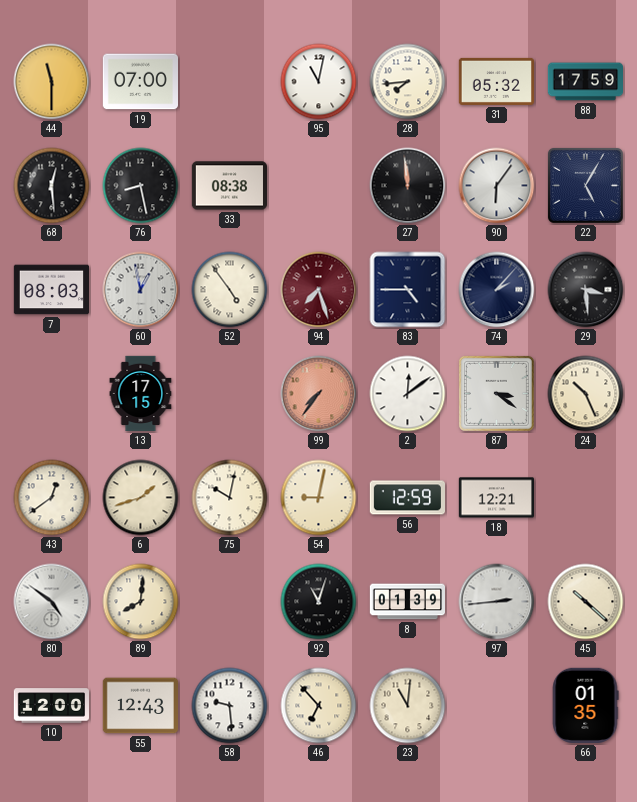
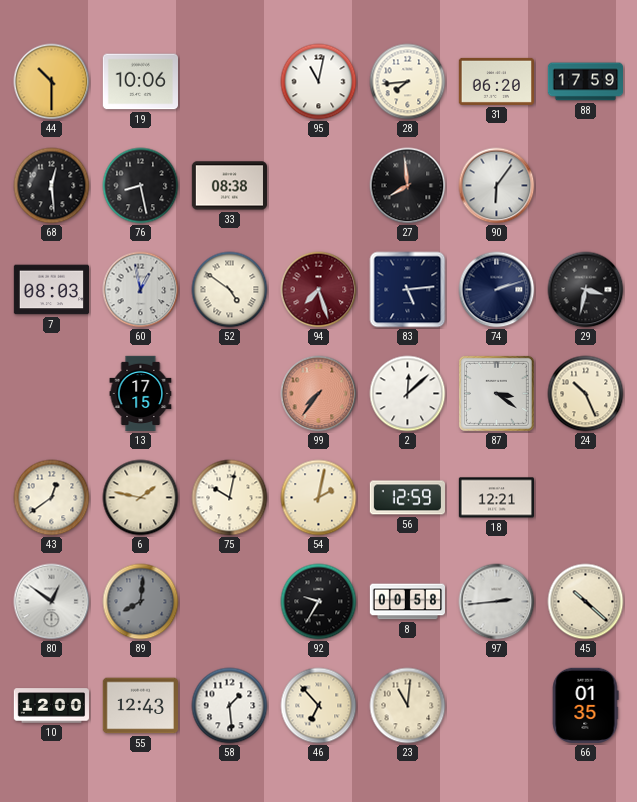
44: 11:30 -> 10:30 (52, 82)
19: 07:00 -> 10:06 (140, 82)
31: 05:32 -> 06:20 (496, 81)
27: 11:59 -> 7:59 (408, 186)
22: 5:05 -> none (585, 185)
52: 4:54 -> 4:51 (230, 290)
83: 4:45 -> 5:14 (408, 290)
74: 2:07 -> 2:12 (497, 290)
29: 3:29 -> 3:32 (586, 290)
2: 12:09 -> 12:08 (408, 394)
6: 1:42 -> 1:47 (141, 498)
54: 9:02 -> 2:02 (319, 498)
80: 4:51 -> 12:51 (52, 602)
89 dial: cream -> grey (141, 602)
92: 11:03 -> 9:35 (319, 602)
8: 01:39 -> 00:58 (407, 602)
58: 9:29 -> 1:29 (230, 706)
